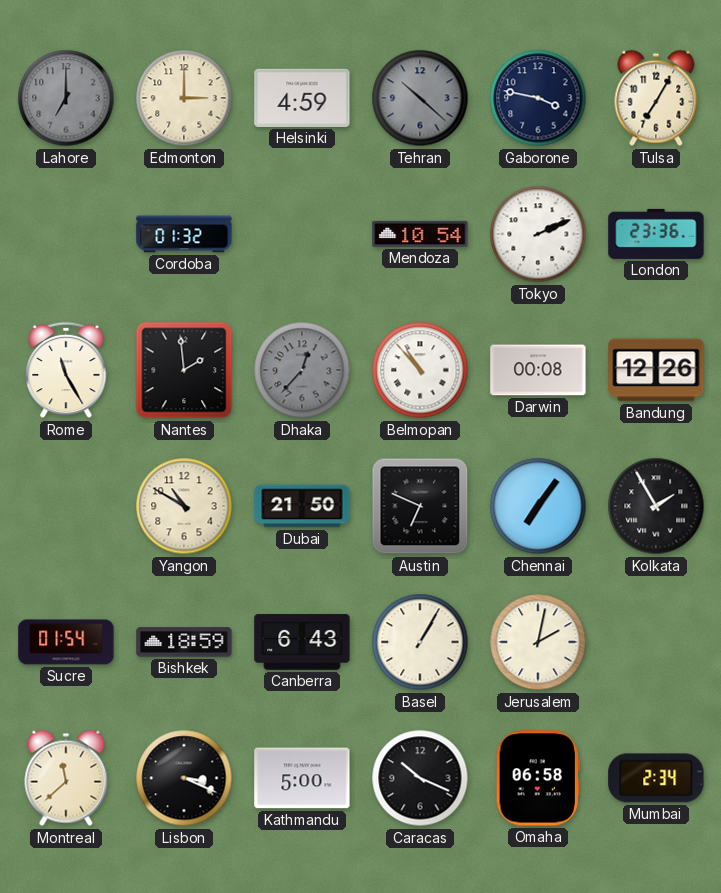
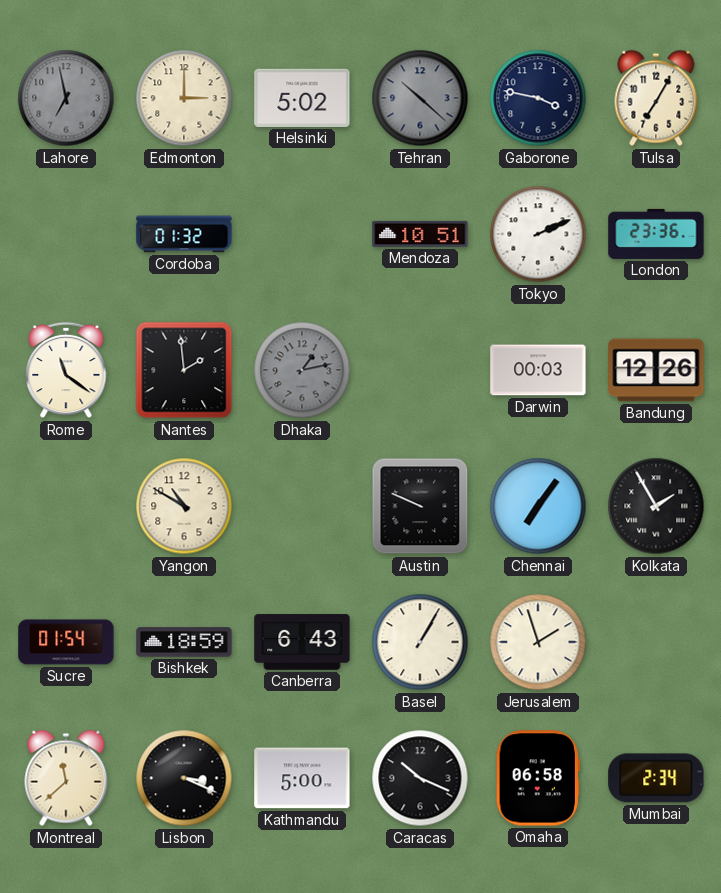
Lahore: 7:00 -> 6:58 (66, 98)
Helsinki: 4:59 -> 5:02 (302, 98)
Mendoza: 10:54 -> 10:51 (420, 234)
Rome: 11:25 -> 11:21 (66, 370)
Dhaka: 12:37 -> 1:13 (302, 370)
Belmopan: 10:53 -> none (420, 370)
Darwin: 00:08 -> 00:03 (538, 370)
Dubai: 21:50 -> none (302, 506)
Austin: 6:49 -> 9:49 (420, 506)
Jerusalem: 2:02 -> 1:57 (538, 642)
